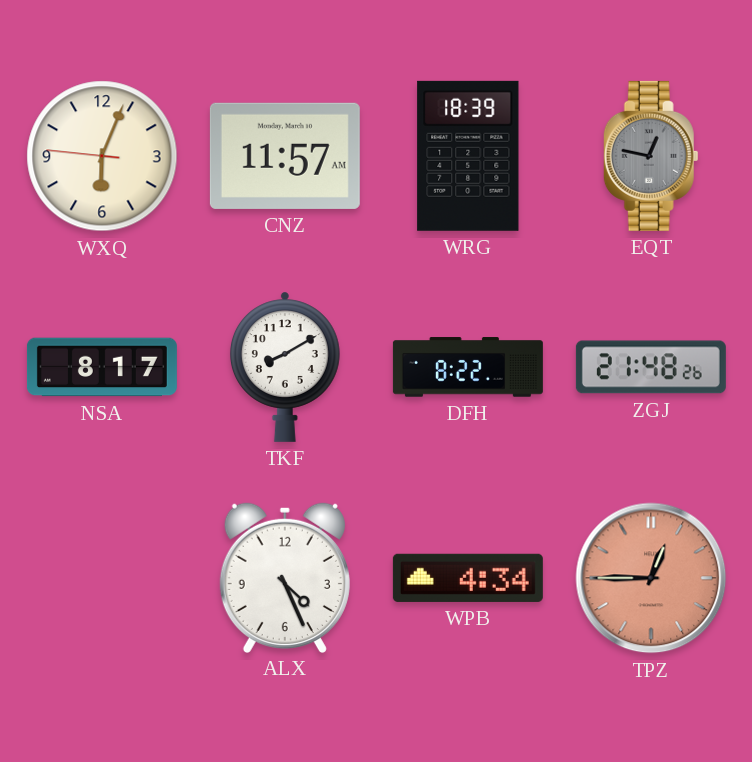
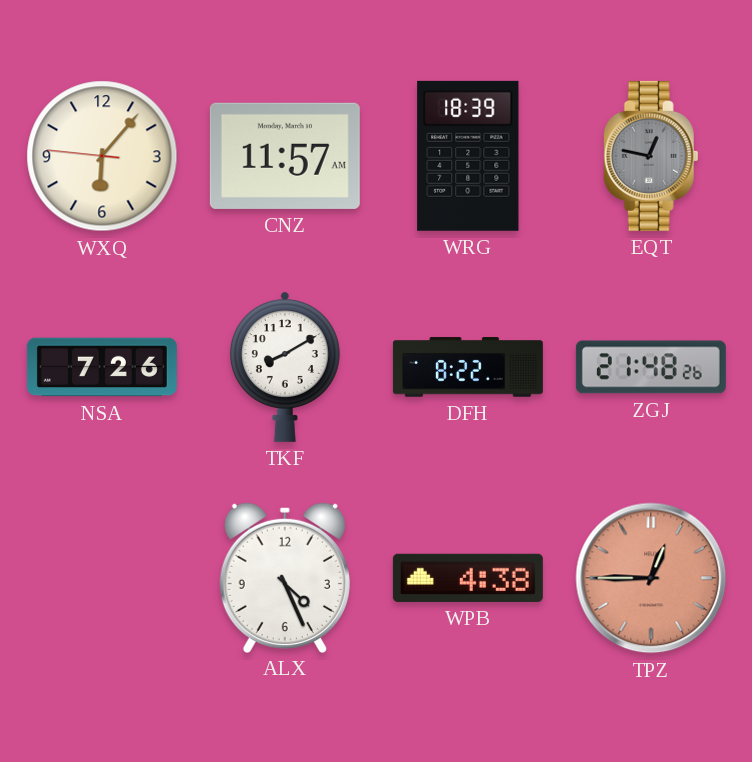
WXQ: 6:03 -> 6:06 (102, 156)
NSA: 8:17 -> 7:26 (102, 367)
WPB: 4:34 -> 4:38 (468, 578)
